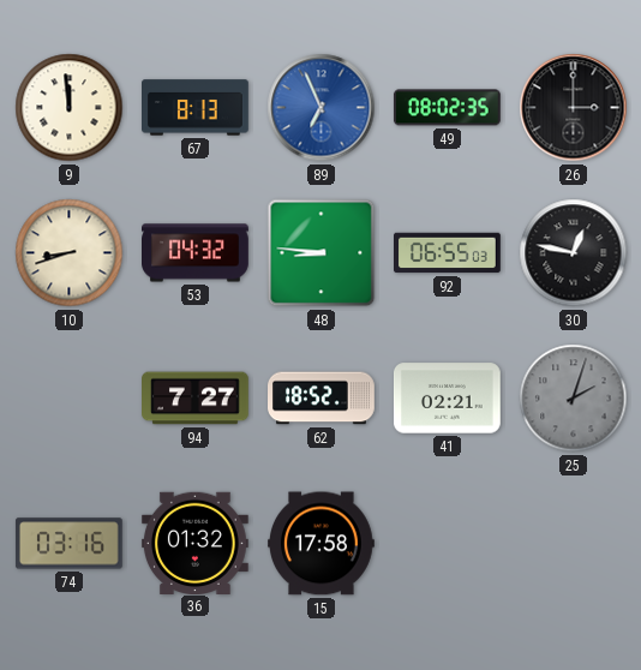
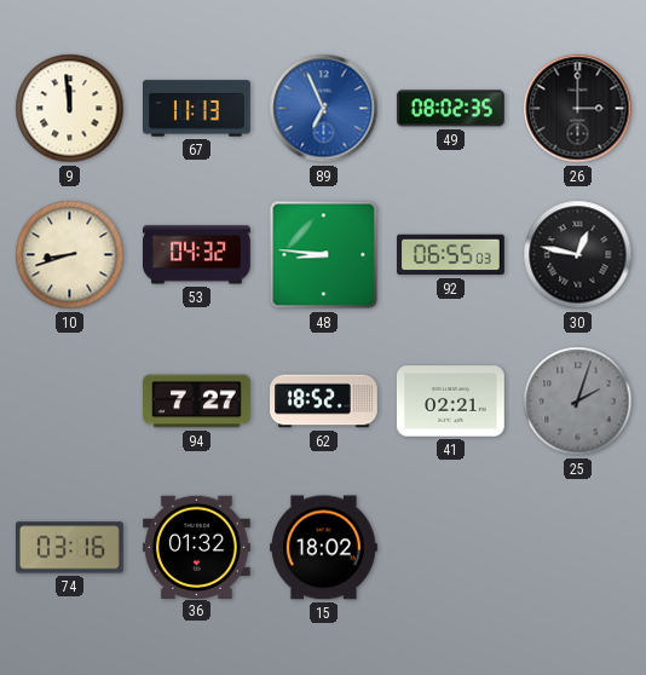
67: 8:13 -> 11:13 (197, 109)
15: 17:58 -> 18:02 (324, 548)
